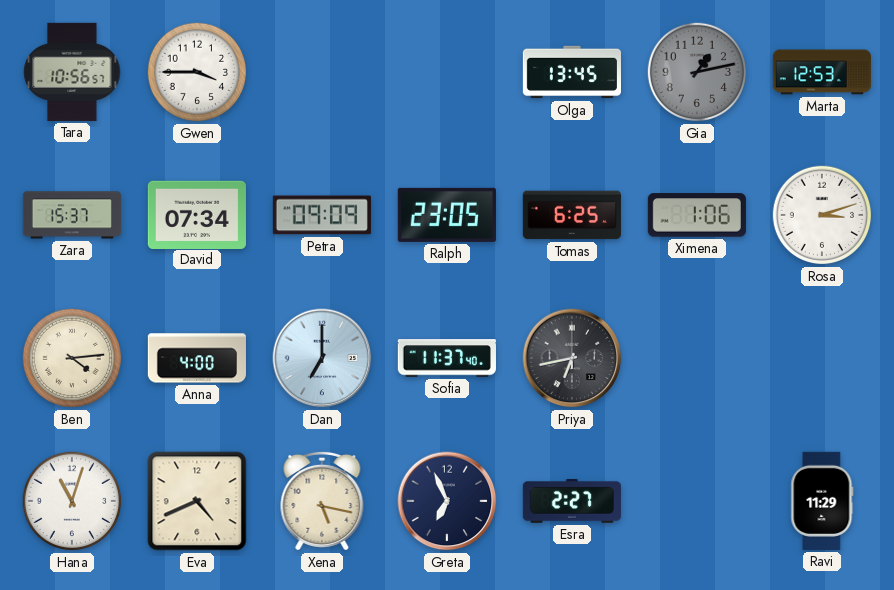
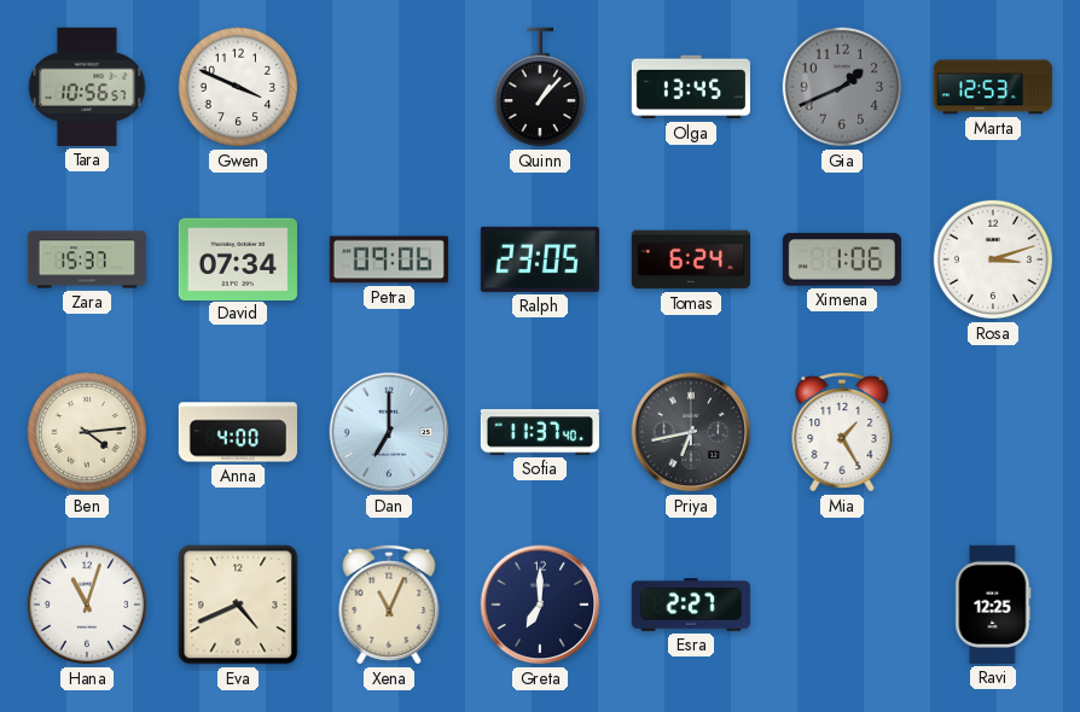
Gwen: 3:45 -> 3:49 (238, 87)
Quinn: none -> 1:07 (539, 87)
Gia: 1:13 -> 1:41 (842, 87)
Petra: 09:09 -> 09:06 (389, 259)
Tomas: 6:25 -> 6:24 (691, 259)
Mia: none -> 1:25 (842, 432)
Xena: 5:17 -> 11:04 (389, 605)
Greta: 6:56 -> 7:00 (540, 605)
Ravi: 11:29 -> 12:25 (993, 605)
